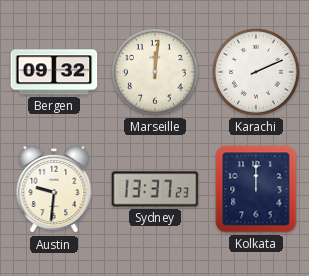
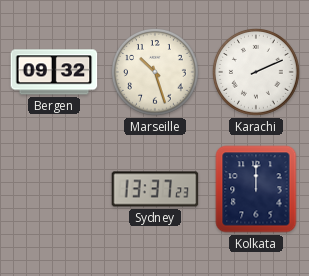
Marseille: 12:01 -> 10:27 (156, 73)
Austin: 9:31 -> none (54, 189)
